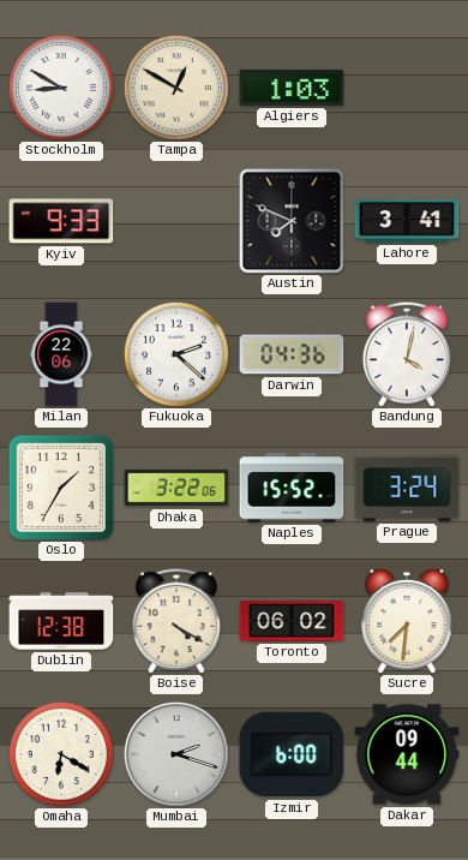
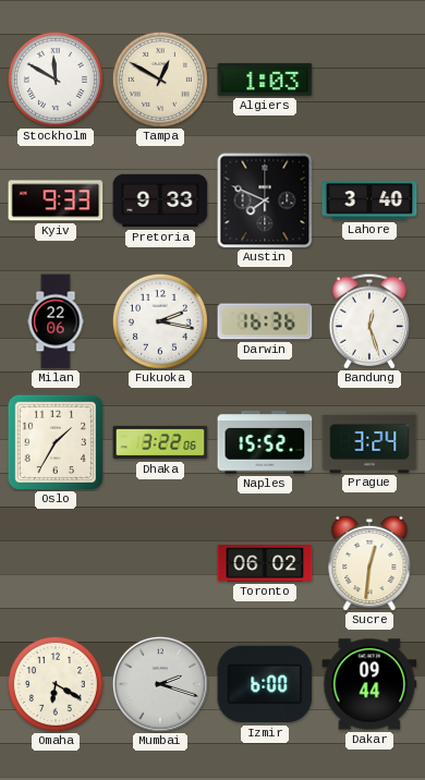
Stockholm: 8:50 -> 11:50 (56, 80)
Pretoria: none -> 9:33 (160, 200)
Lahore: 3:41 -> 3:40 (369, 200)
Fukuoka: 2:22 -> 2:17 (160, 321)
Darwin: 04:36 -> 16:36 (265, 321)
Bandung: 4:02 -> 12:27 (368, 321)
Dublin: 12:38 -> none (61, 621)
Boise: 4:20 -> none (175, 621)
Sucre: 7:31 -> 12:31 (369, 563)
